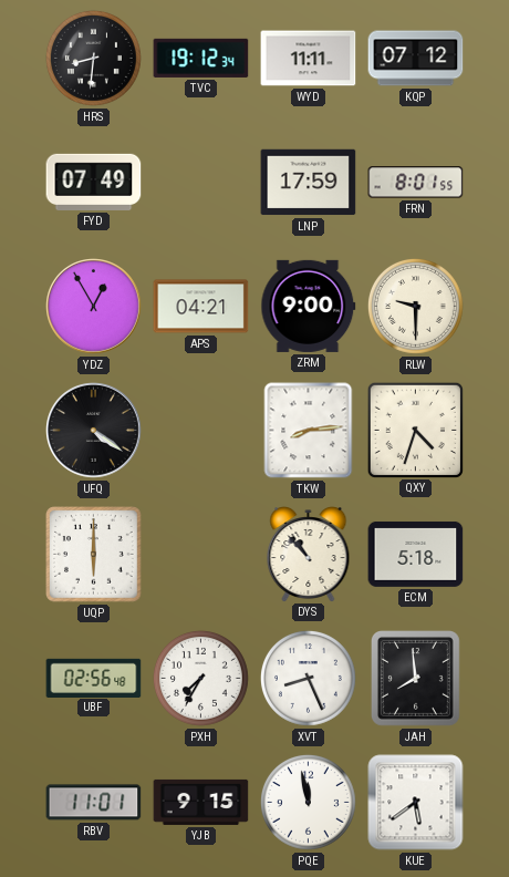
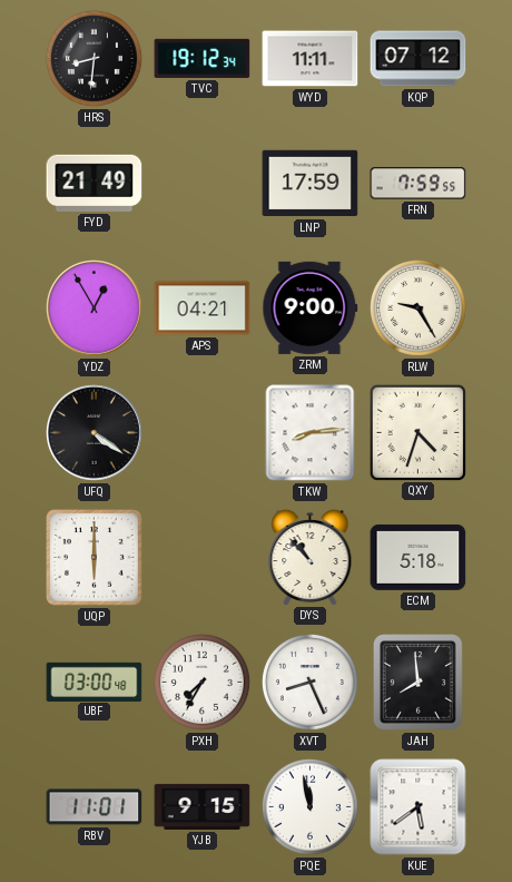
FYD: 07:49 -> 21:49 (95, 183)
FRN: 8:01 -> 7:59 (419, 184)
RLW: 9:30 -> 9:25 (417, 307)
UBF: 02:56 -> 03:00 (95, 682)
